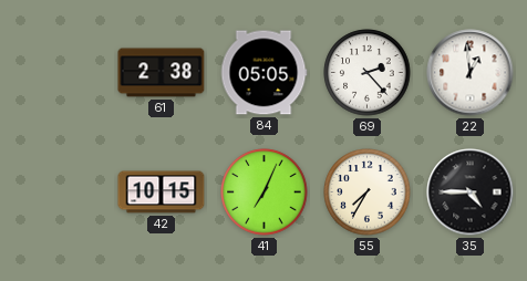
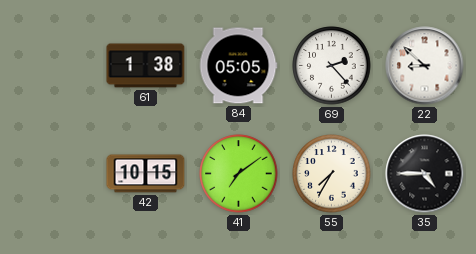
61: 2:38 -> 1:38 (146, 66)
22: 12:59 -> 8:52 (425, 66)
41: 7:04 -> 7:09 (239, 174)
